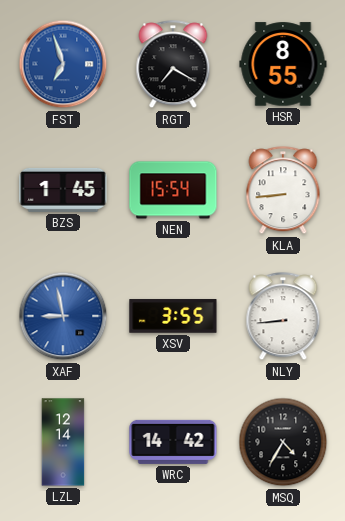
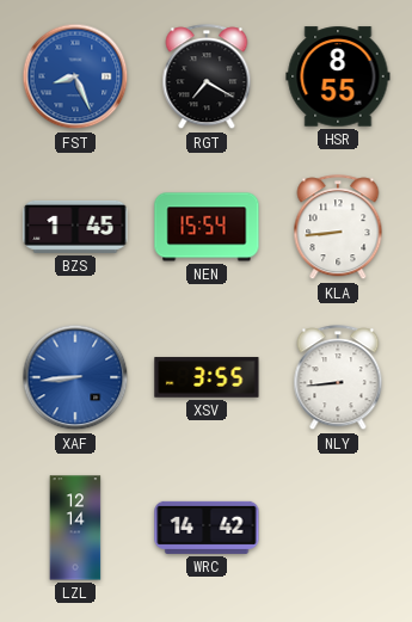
FST: 6:57 -> 8:26 (75, 76)
XAF: 8:58 -> 8:44 (75, 377)
MSQ: 4:35 -> none (283, 442)
